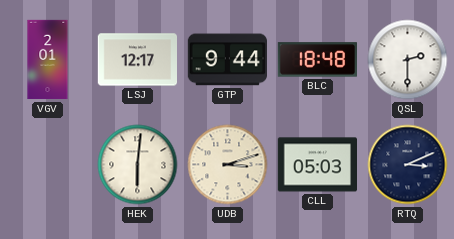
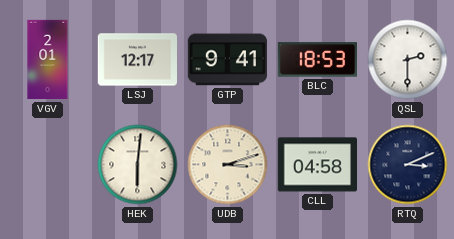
GTP: 9:44 -> 9:41 (227, 60)
BLC: 18:48 -> 18:53 (317, 60)
CLL: 05:03 -> 04:58 (317, 165)
